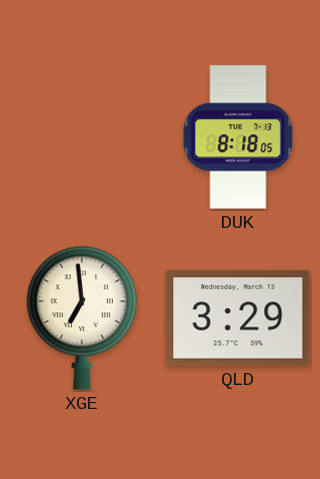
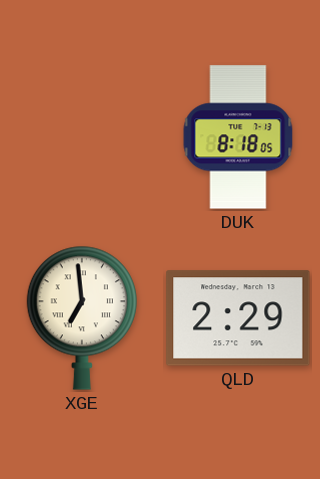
QLD: 3:29 -> 2:29 (238, 318)
